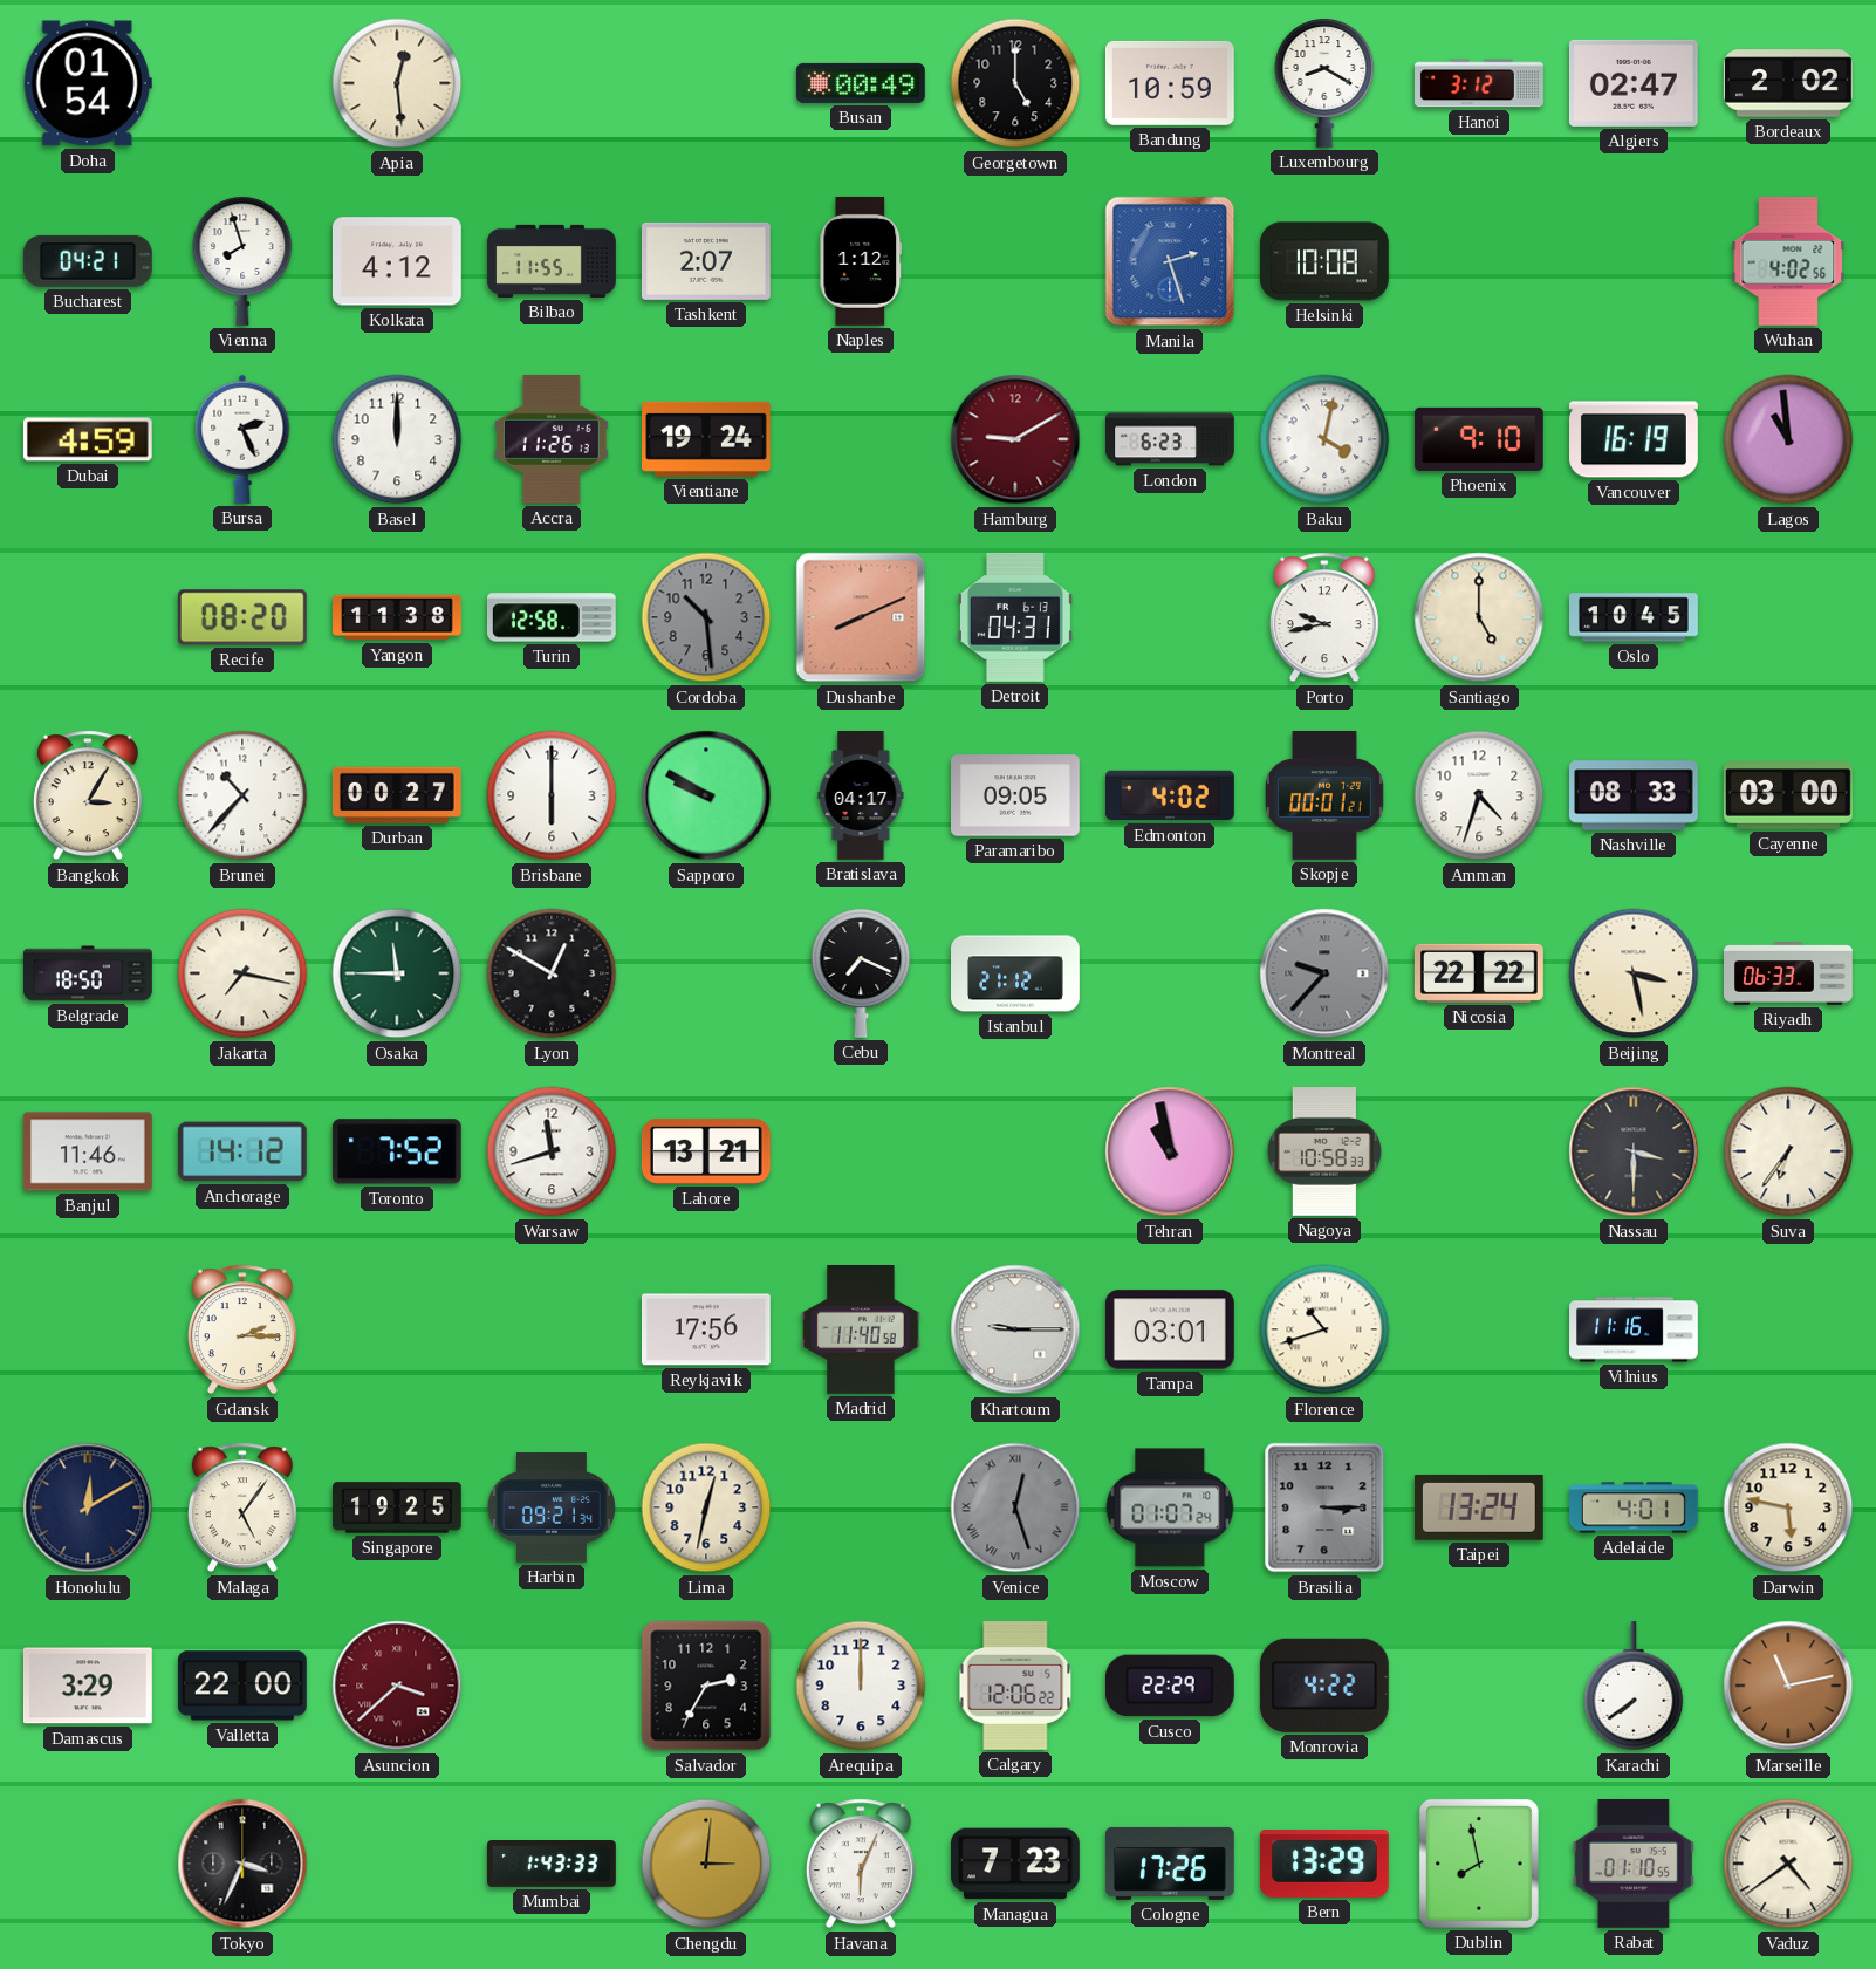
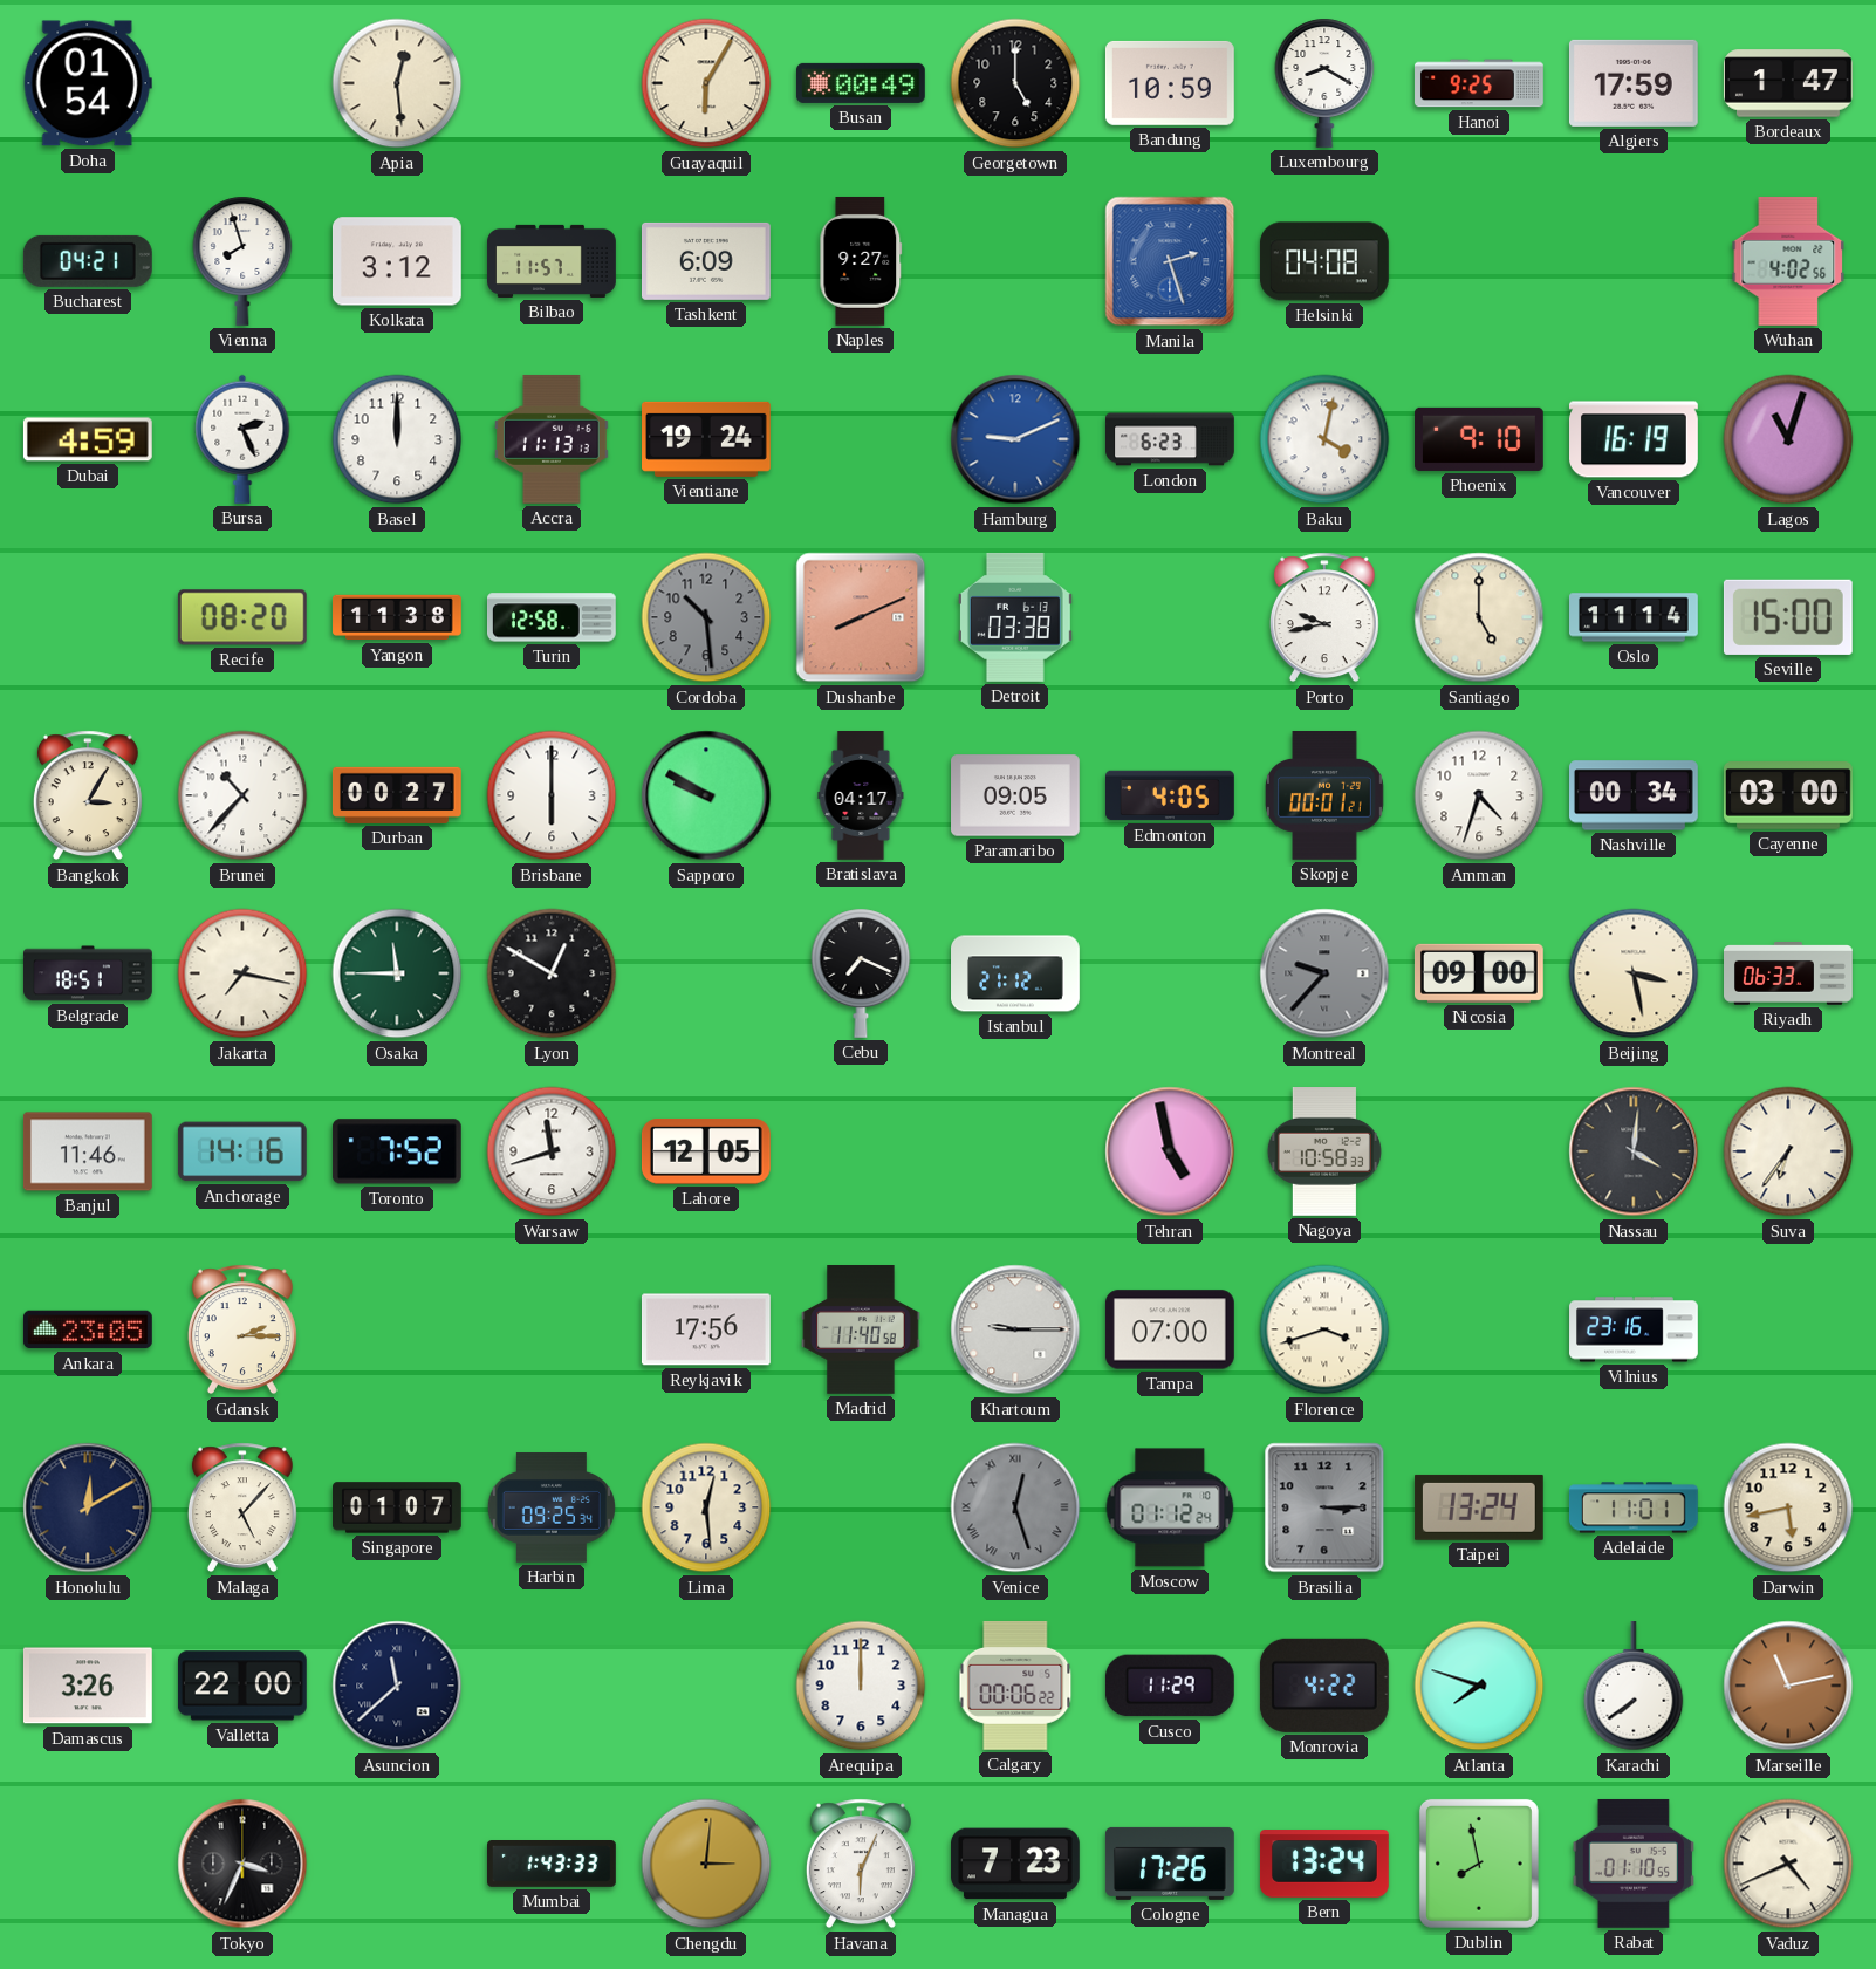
Guayaquil: none -> 6:05 (706, 83)
Hanoi: 3:12 -> 9:25 (1480, 83)
Algiers: 02:47 -> 17:59 (1634, 83)
Bordeaux: 2:02 -> 1:47 (1788, 83)
Kolkata: 4:12 -> 3:12 (397, 261)
Bilbao: 11:55 -> 11:57 (552, 261)
Tashkent: 2:07 -> 6:09 (706, 261)
Naples: 1:12 -> 9:27 (861, 261)
Helsinki: 10:08 -> 04:08 (1324, 261)
Accra: 11:26 -> 11:13 (552, 439)
Hamburg: 9:10 -> 9:11 (1015, 439)
Hamburg dial: burgundy -> blue (1015, 439)
Lagos: 10:59 -> 11:03 (1788, 439)
Detroit: 04:31 -> 03:38 (1015, 617)
Oslo: 10:45 -> 11:14 (1635, 617)
Seville: none -> 15:00 (1788, 617)
Edmonton: 4:02 -> 4:05 (1171, 795)
Nashville: 08:33 -> 00:34 (1635, 795)
Belgrade: 18:50 -> 18:51 (89, 973)
Nicosia: 22:22 -> 09:00 (1479, 973)
Anchorage: 14:12 -> 14:16 (242, 1151)
Lahore: 13:21 -> 12:05 (706, 1151)
Tehran: 10:58 -> 4:58 (1170, 1151)
Nassau: 3:30 -> 4:01 (1634, 1151)
Ankara: none -> 23:05 (88, 1329)
Tampa: 03:01 -> 07:00 (1170, 1329)
Florence: 10:42 -> 3:42 (1324, 1329)
Vilnius: 11:16 -> 23:16 (1634, 1329)
Malaga: 5:06 -> 5:07 (242, 1507)
Singapore: 19:25 -> 01:07 (398, 1507)
Harbin: 09:21 -> 09:25 (552, 1507)
Lima: 12:32 -> 12:29 (706, 1507)
Moscow: 01:07 -> 01:12 (1170, 1507)
Adelaide: 4:01 -> 11:01 (1634, 1507)
Darwin: 5:47 -> 5:43 (1788, 1507)
Damascus: 3:29 -> 3:26 (88, 1686)
Asuncion: 3:38 -> 11:38 (397, 1686)
Asuncion dial: burgundy -> navy (397, 1686)
Salvador: 2:35 -> none (706, 1686)
Calgary: 12:06 -> 00:06 (1015, 1686)
Cusco: 22:29 -> 11:29 (1170, 1686)
Atlanta: none -> 7:48 (1479, 1686)
Bern: 13:29 -> 13:24 (1324, 1864)
Vaduz: 4:39 -> 4:41 (1788, 1864)
